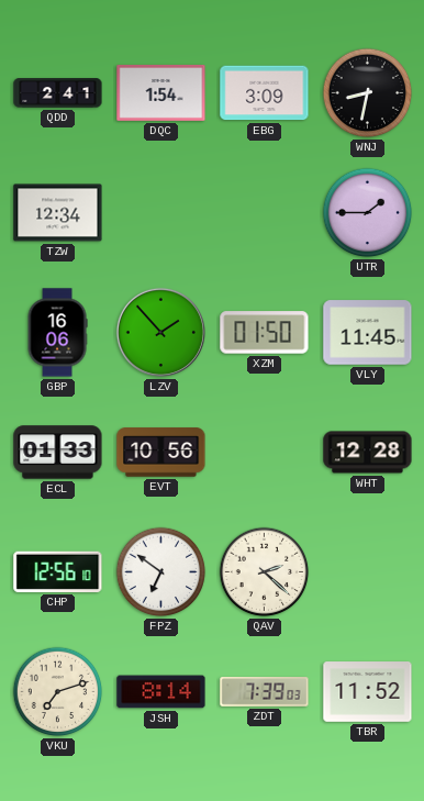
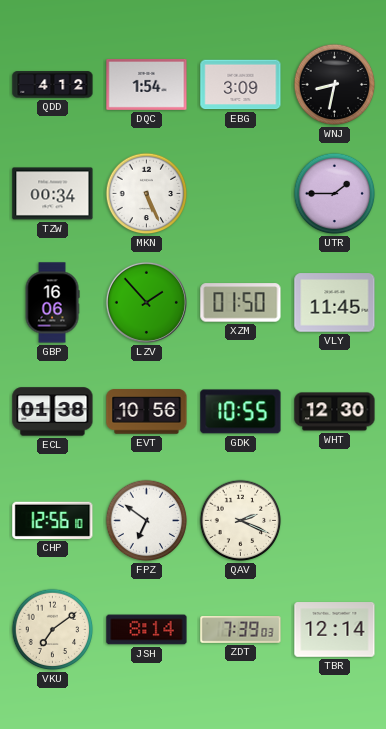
QDD: 2:41 -> 4:12 (53, 85)
TZW: 12:34 -> 00:34 (53, 194)
MKN: none -> 5:26 (147, 194)
ECL: 01:33 -> 01:38 (53, 412)
GDK: none -> 10:55 (241, 412)
WHT: 12:28 -> 12:30 (335, 412)
QAV: 2:22 -> 2:19 (241, 521)
VKU: 7:12 -> 7:09 (53, 630)
TBR: 11:52 -> 12:14 (335, 630)
